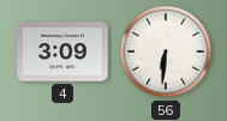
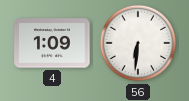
4: 3:09 -> 1:09 (52, 43)
